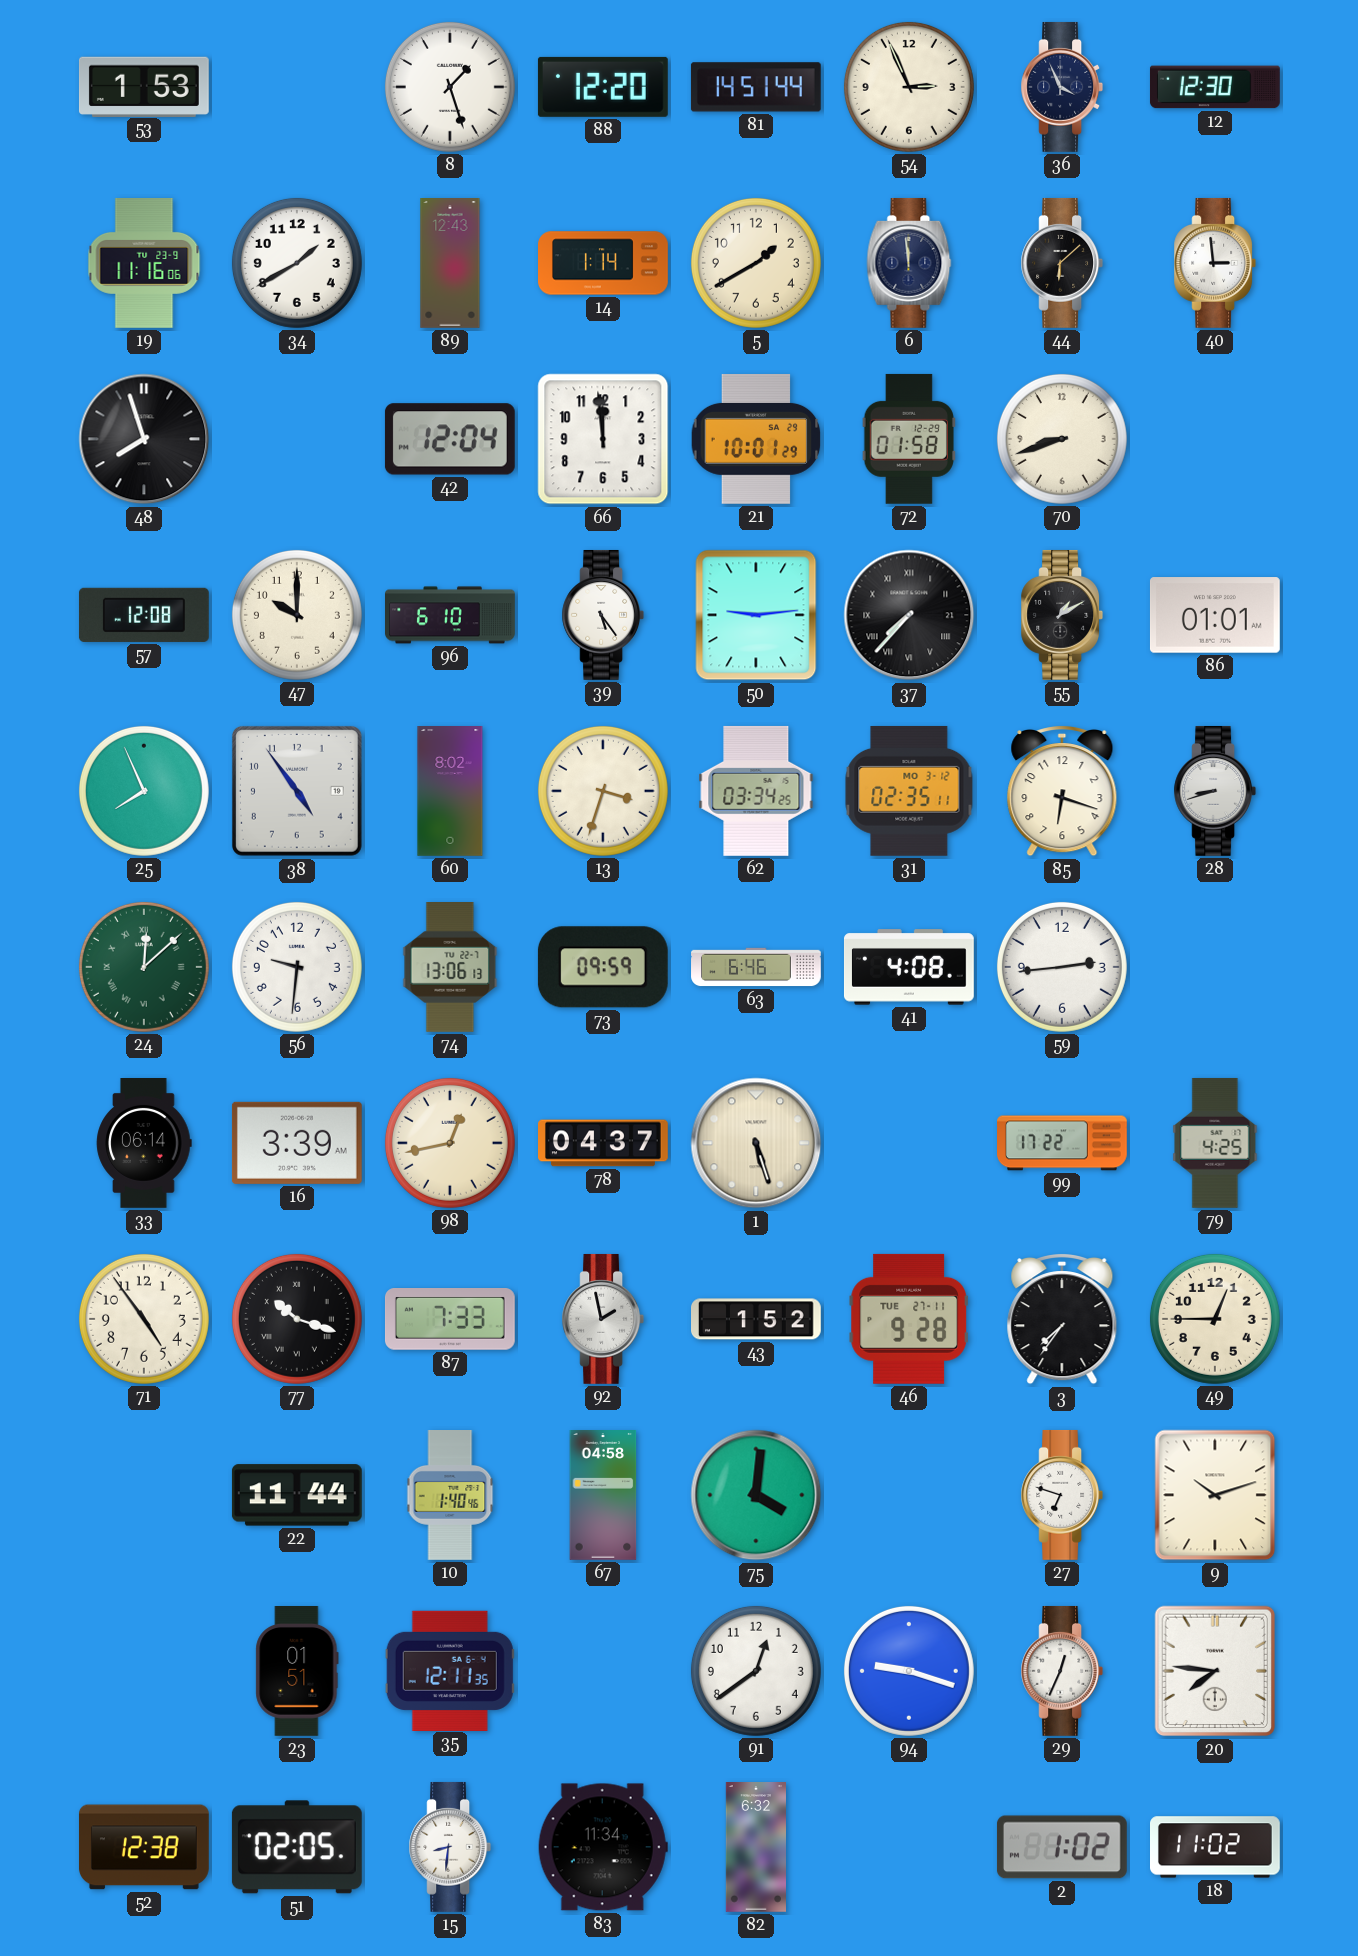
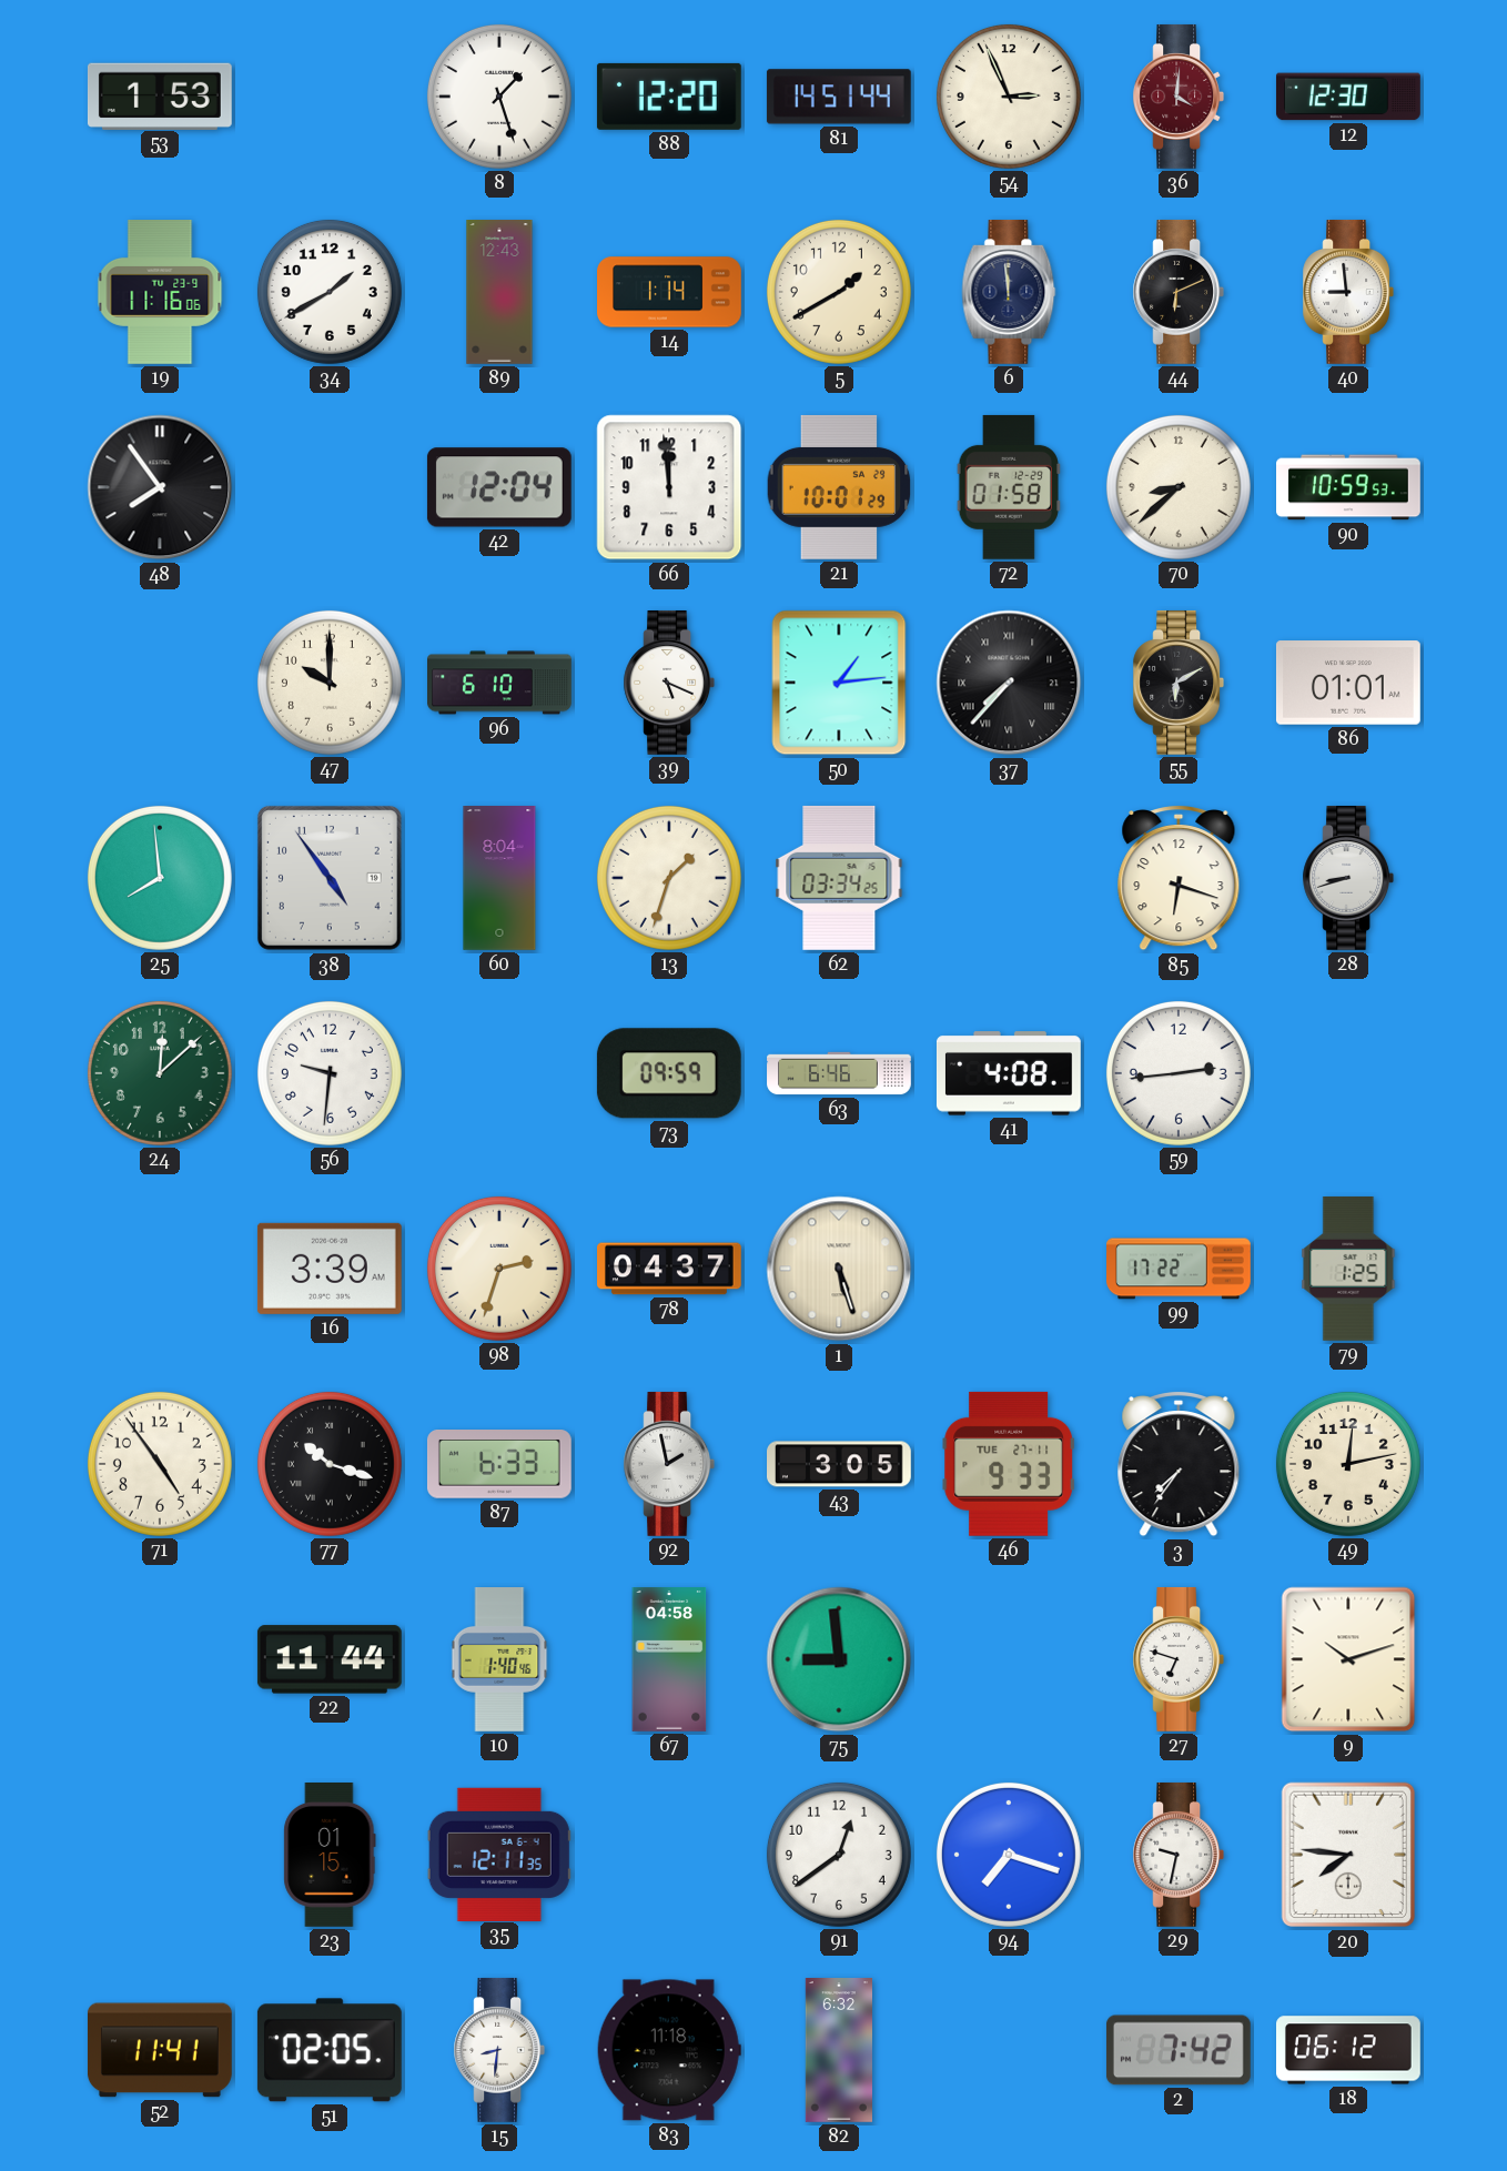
36: 3:56 -> 4:01 (1179, 97)
36 dial: navy -> burgundy (1179, 97)
44: 6:08 -> 6:11 (1179, 292)
40: 2:59 -> 8:59 (1348, 292)
48: 7:57 -> 7:54 (160, 487)
70: 8:42 -> 8:38 (1179, 487)
90: none -> 10:59 (1349, 487)
57: 12:08 -> none (144, 615)
39: 5:24 -> 5:19 (669, 683)
50: 9:14 -> 1:14 (839, 683)
55: 1:10 -> 6:10 (1179, 683)
25: 7:56 -> 7:59 (160, 878)
60: 8:02 -> 8:04 (499, 879)
13: 3:33 -> 1:33 (669, 878)
31: 02:35 -> none (909, 791)
24 numerals: Roman -> Arabic (160, 1073)
74: 13:06 -> none (450, 968)
33: 06:14 -> none (144, 1144)
98: 12:43 -> 2:33 (499, 1269)
79: 4:25 -> 1:25 (1348, 1269)
87: 7:33 -> 6:33 (499, 1465)
43: 1:52 -> 3:05 (840, 1464)
46: 9:28 -> 9:33 (1008, 1464)
49: 12:45 -> 12:13 (1348, 1464)
75: 4:01 -> 8:59 (839, 1659)
23: 01:51 -> 01:15 (330, 1856)
94: 9:18 -> 7:18 (1009, 1855)
29: 12:34 -> 9:32 (1179, 1855)
52: 12:38 -> 11:41 (160, 2050)
83: 11:34 -> 11:18 (669, 2050)
2: 1:02 -> 7:42 (1179, 2050)
18: 11:02 -> 06:12 (1349, 2050)
